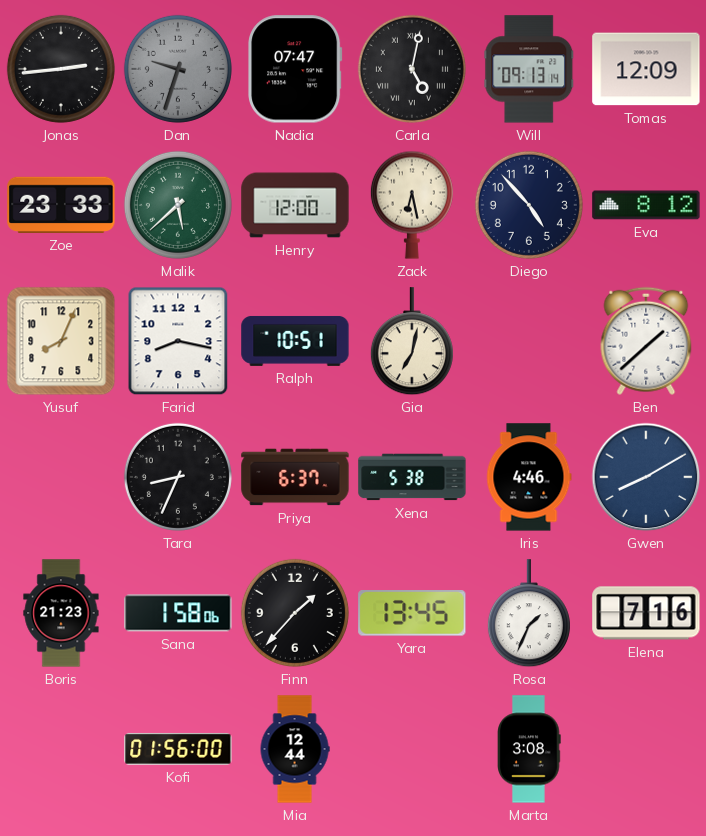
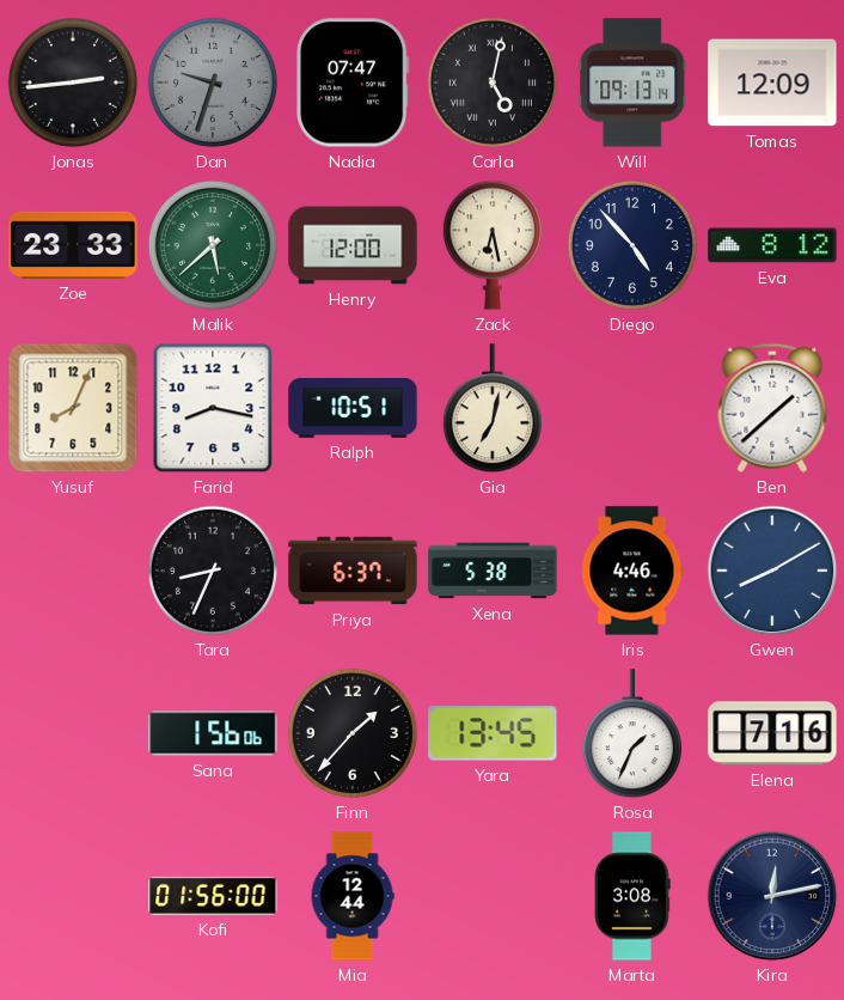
Boris: 21:23 -> none (61, 613)
Sana: 1:58 -> 1:56 (213, 733)
Kira: none -> 12:13 (772, 896)
